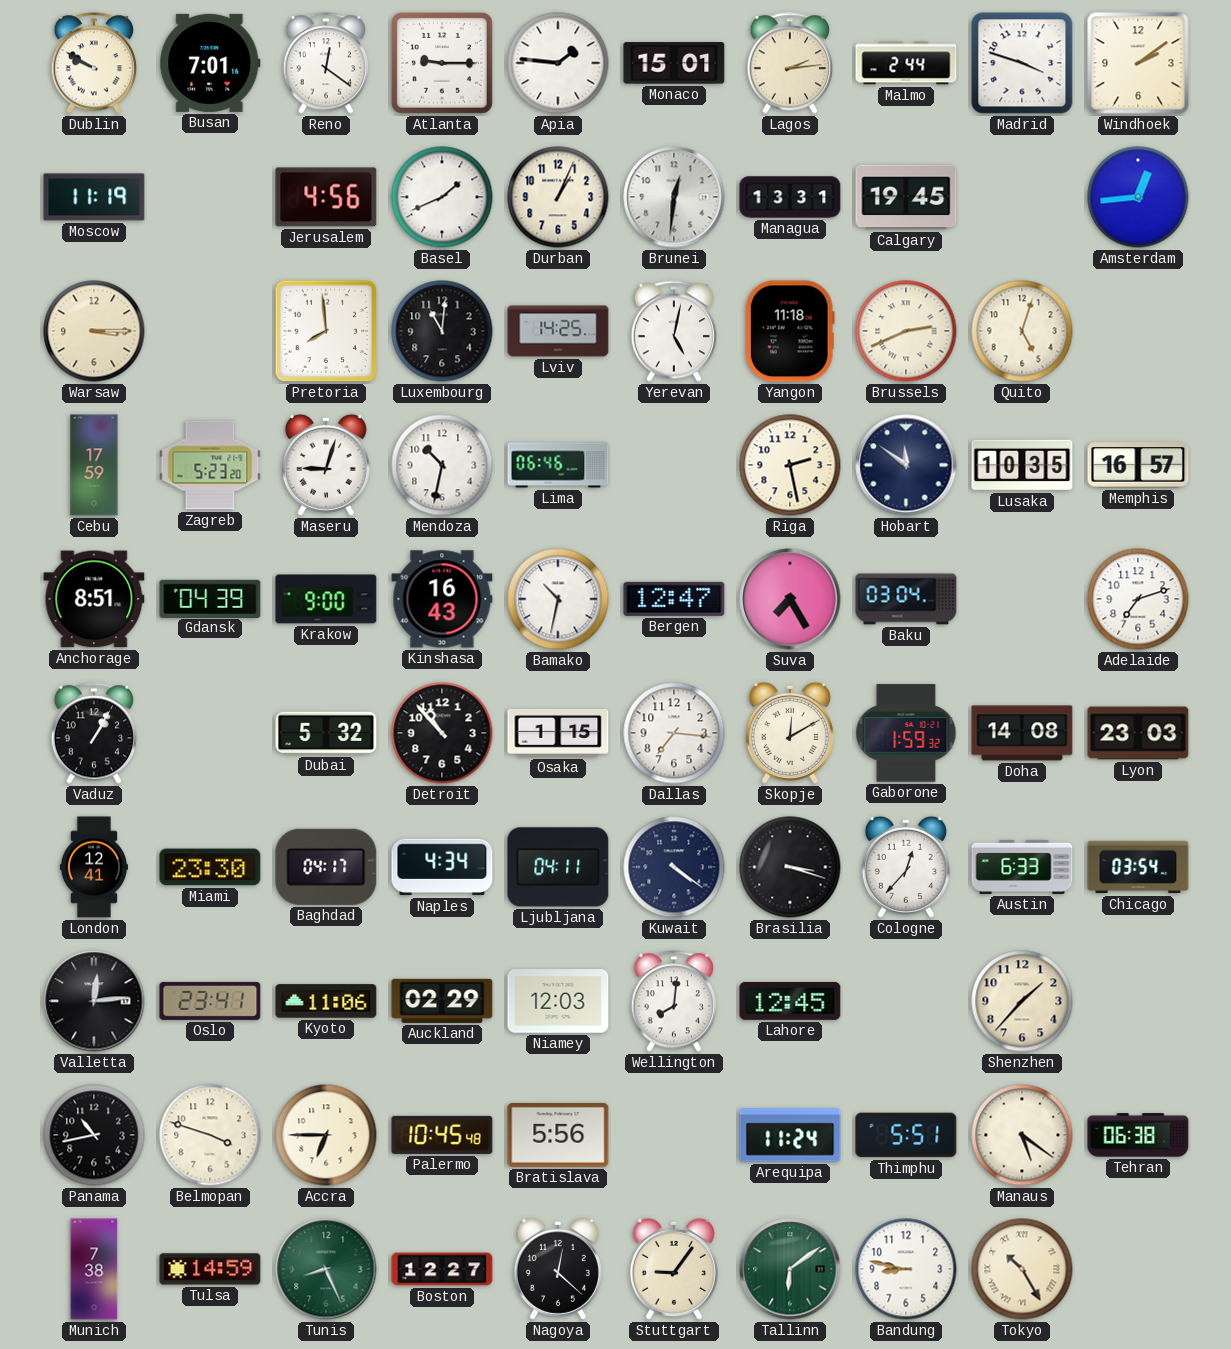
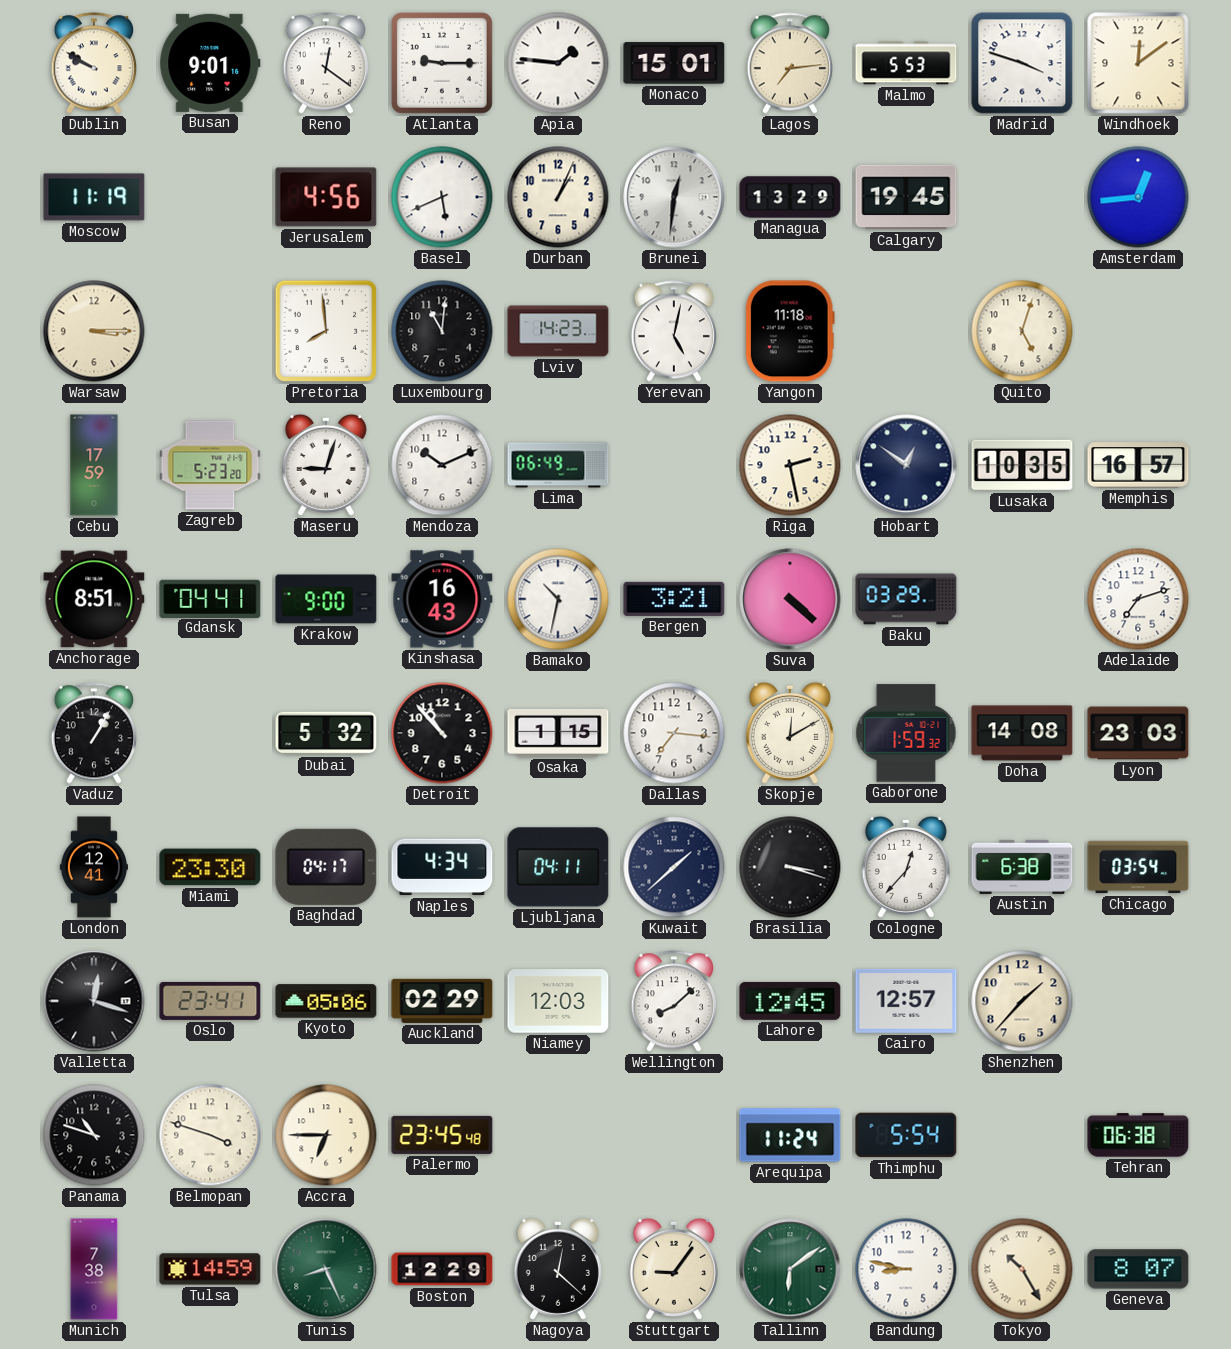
Busan: 7:01 -> 9:01 (210, 63)
Lagos: 2:14 -> 7:14 (790, 63)
Malmo: 2:44 -> 5:53 (906, 63)
Windhoek: 2:09 -> 12:09 (1138, 63)
Basel: 1:41 -> 5:41 (442, 197)
Managua: 13:31 -> 13:29 (790, 197)
Lviv: 14:25 -> 14:23 (558, 331)
Brussels: 2:41 -> none (906, 331)
Mendoza: 10:32 -> 10:11 (442, 465)
Lima: 06:46 -> 06:49 (558, 465)
Hobart: 11:51 -> 12:51 (906, 465)
Gdansk: 04:39 -> 04:41 (210, 598)
Bergen: 12:47 -> 3:21 (674, 599)
Suva: 7:25 -> 4:22 (790, 599)
Baku: 03:04 -> 03:29 (906, 599)
Kuwait: 4:21 -> 1:38 (674, 867)
Austin: 6:33 -> 6:38 (1022, 867)
Valletta: 12:14 -> 12:18 (94, 1001)
Kyoto: 11:06 -> 05:06 (326, 1001)
Wellington: 8:01 -> 8:08 (674, 1001)
Cairo: none -> 12:57 (906, 1001)
Panama: 10:43 -> 10:48 (94, 1135)
Palermo: 10:45 -> 23:45 (442, 1135)
Bratislava: 5:56 -> none (558, 1135)
Thimphu: 5:51 -> 5:54 (906, 1135)
Manaus: 5:21 -> none (1022, 1135)
Boston: 12:27 -> 12:29 (442, 1269)
Geneva: none -> 8:07 (1138, 1269)
